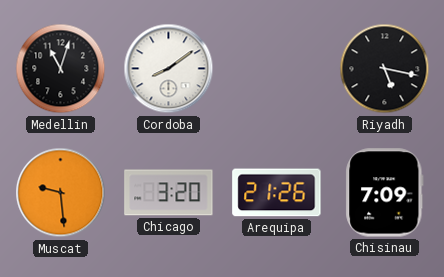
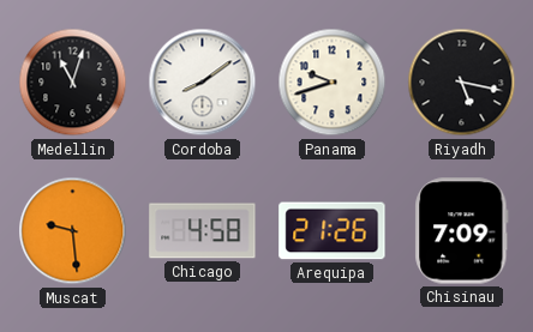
Panama: none -> 9:42 (333, 83)
Chicago: 3:20 -> 4:58 (203, 231)
